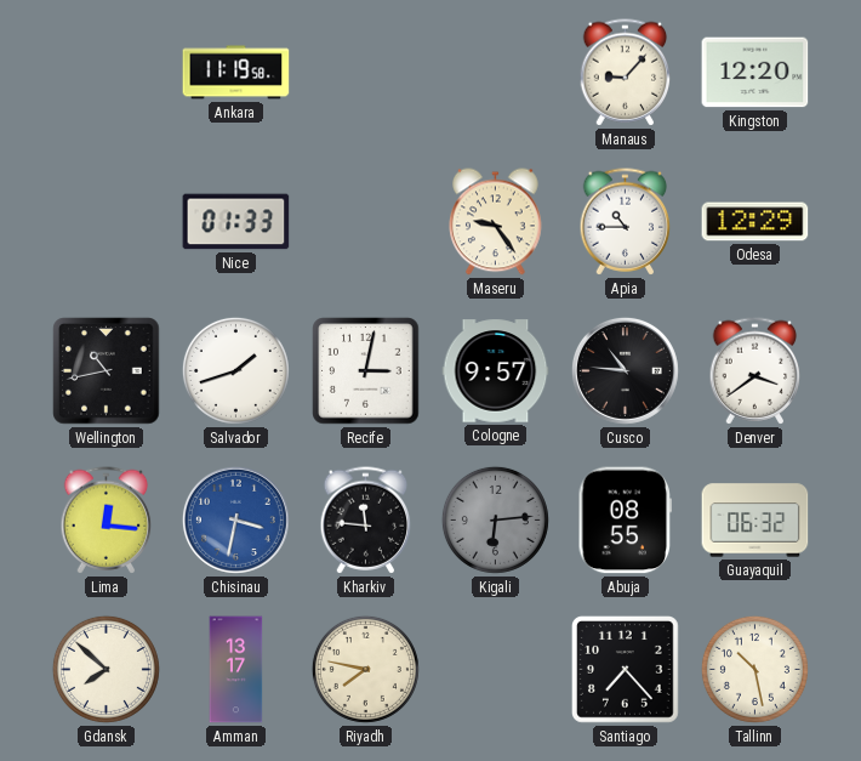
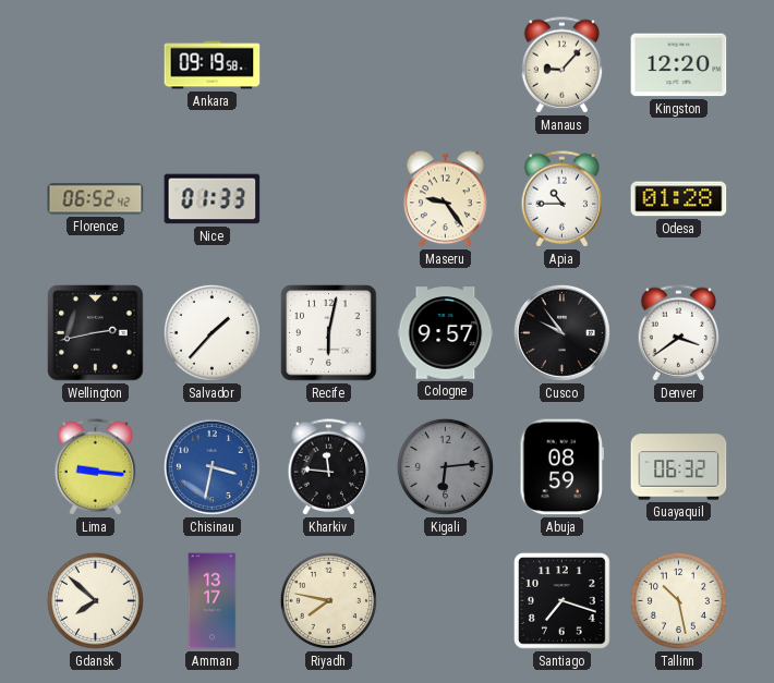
Ankara: 11:19 -> 09:19 (213, 65)
Florence: none -> 06:52 (96, 199)
Odesa: 12:29 -> 01:28 (679, 199)
Wellington: 10:43 -> 2:43 (96, 333)
Salvador: 1:42 -> 1:37 (211, 332)
Recife: 3:02 -> 6:02 (329, 333)
Cusco: 10:46 -> 9:54 (561, 332)
Lima: 12:16 -> 9:16 (96, 467)
Abuja: 08:55 -> 08:59 (563, 467)
Santiago: 7:23 -> 7:18 (563, 601)
